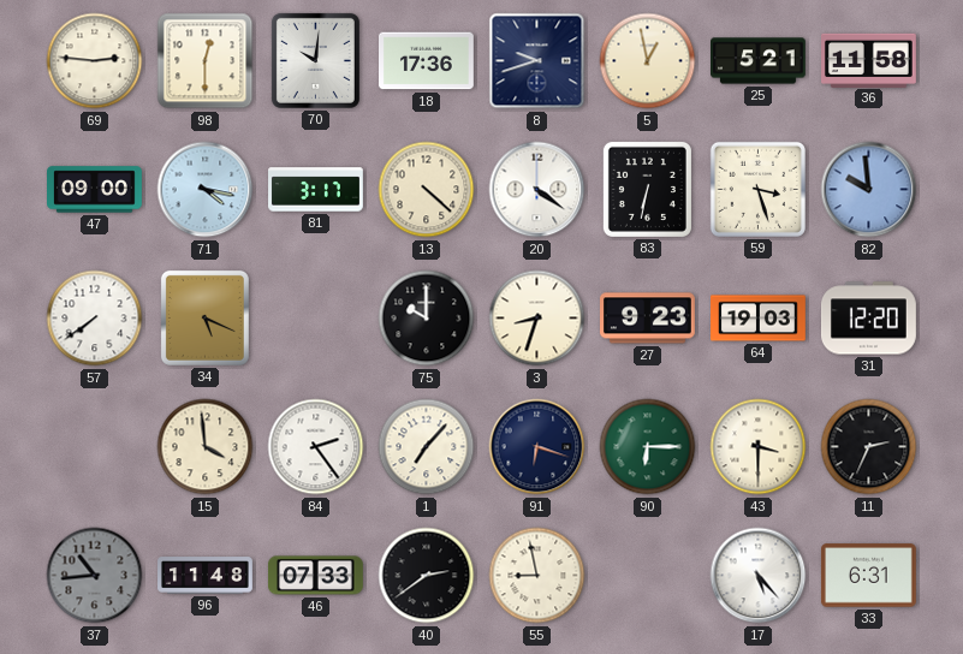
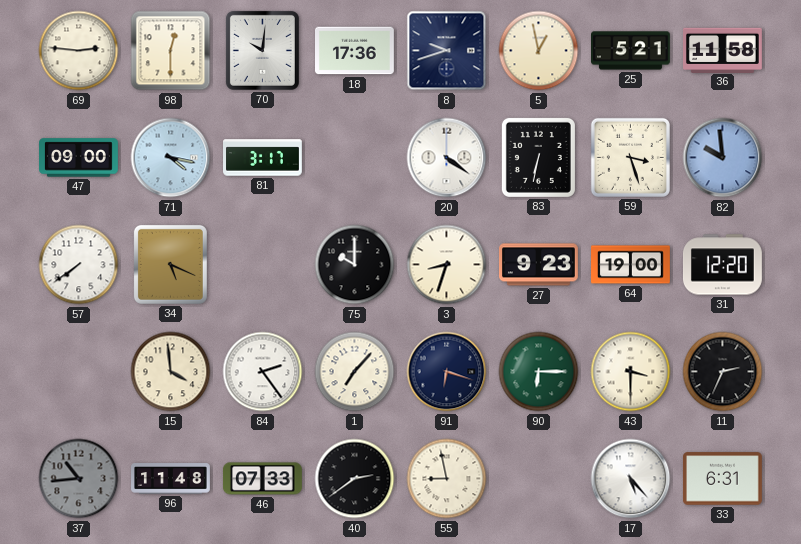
13: 4:22 -> none (427, 190)
64: 19:03 -> 19:00 (631, 265)
